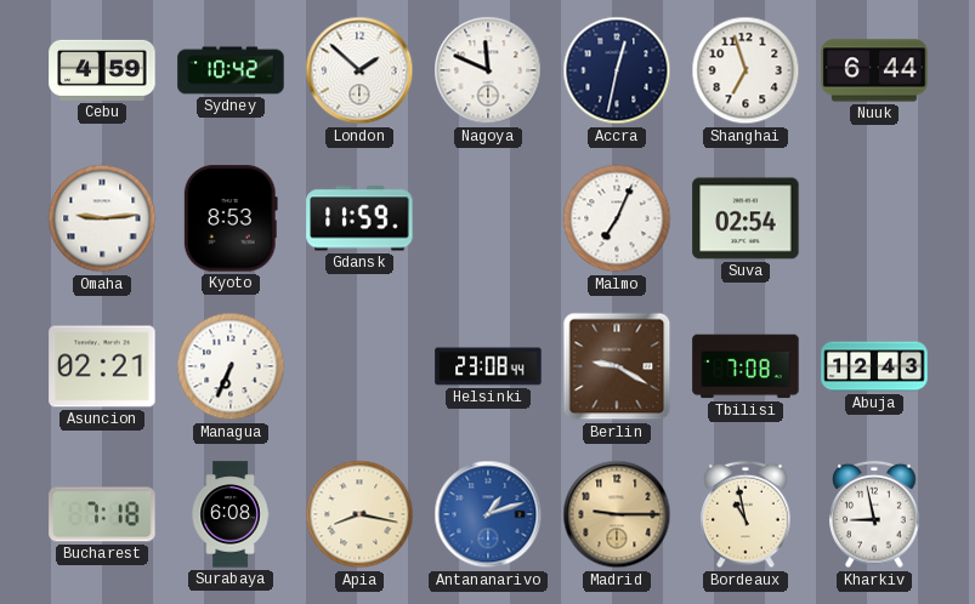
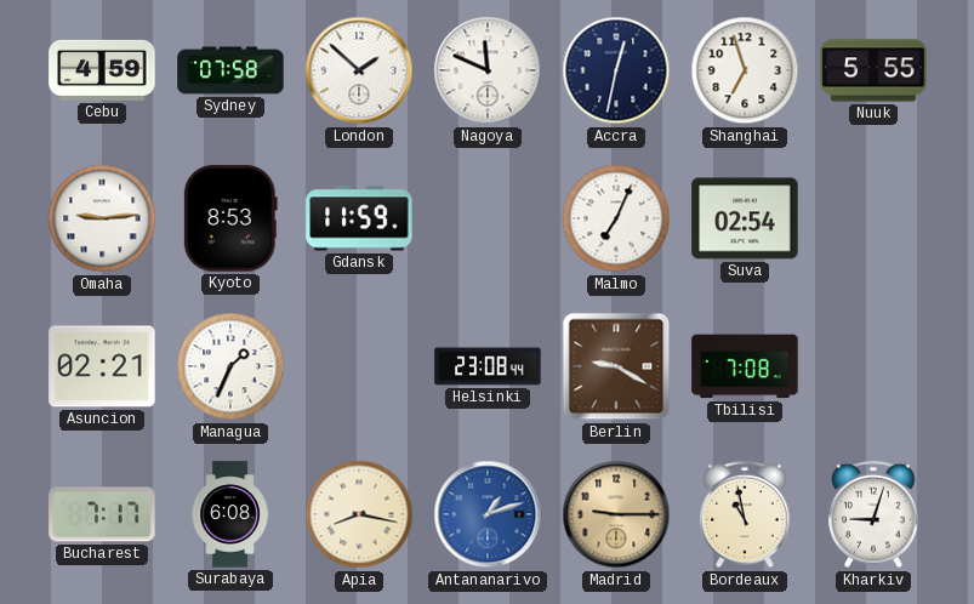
Sydney: 10:42 -> 07:58 (230, 70)
Nuuk: 6:44 -> 5:55 (873, 70)
Managua: 6:34 -> 1:34 (230, 366)
Abuja: 12:43 -> none (874, 366)
Bucharest: 7:18 -> 7:17 (102, 514)
Kharkiv: 8:58 -> 9:03 (873, 514)
